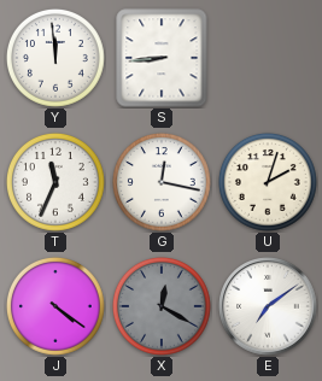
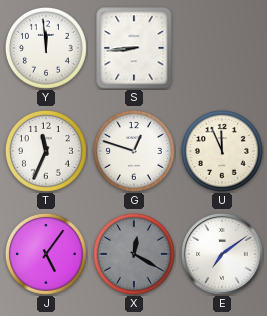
G: 12:17 -> 12:48 (134, 151)
U: 2:03 -> 11:56 (222, 151)
J: 4:21 -> 5:06 (46, 254)
